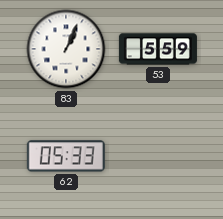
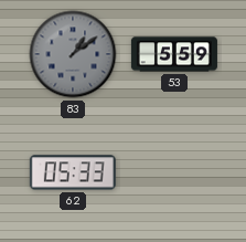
83: 1:04 -> 1:09 (73, 54)
83 dial: white -> grey (73, 54)
